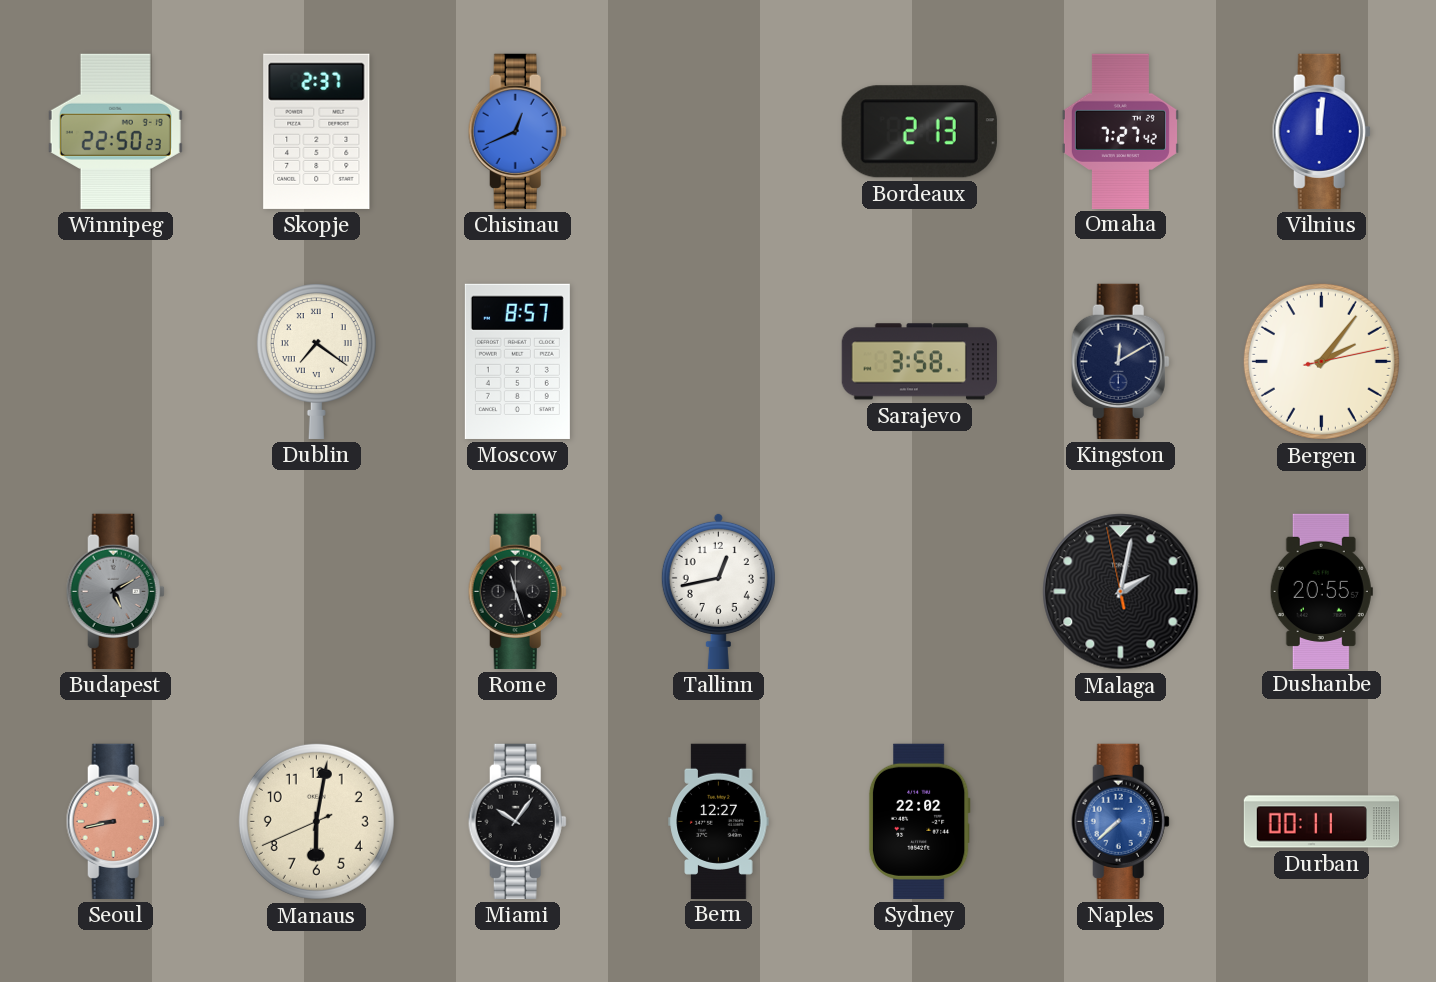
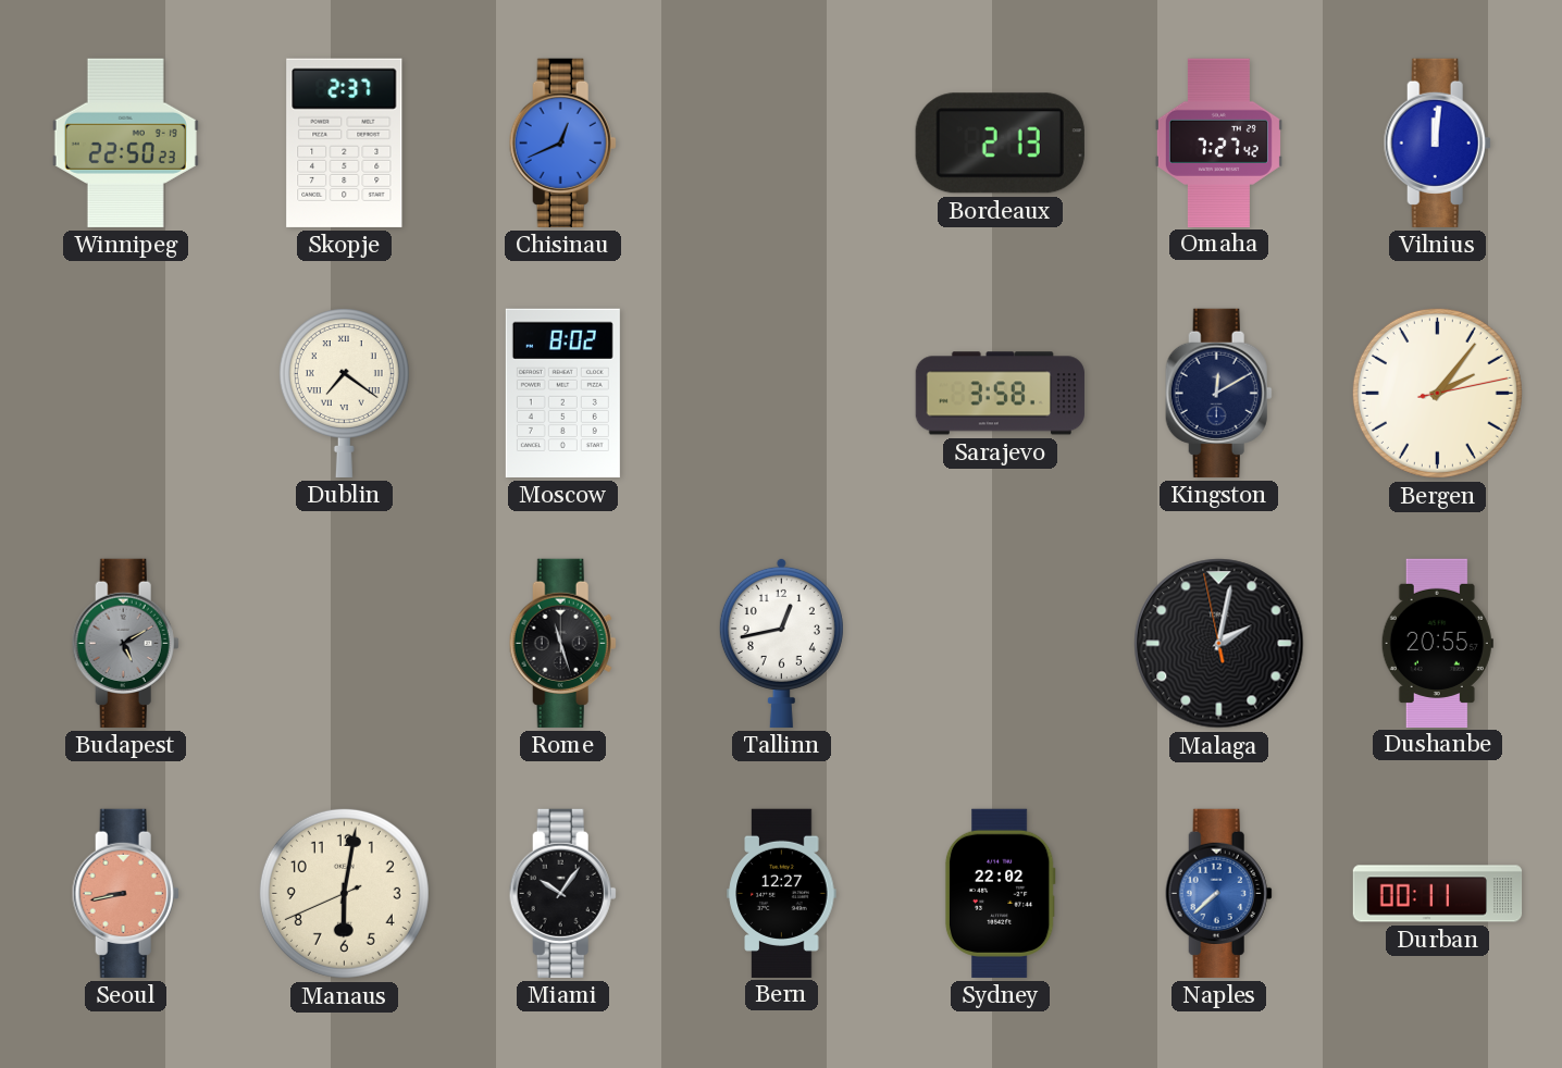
Moscow: 8:57 -> 8:02 (562, 393)
